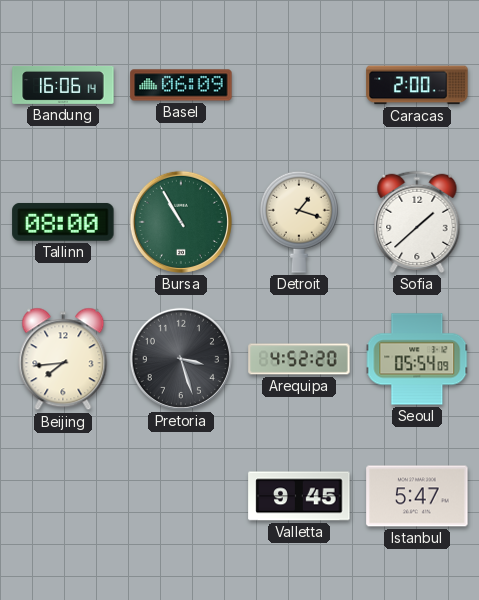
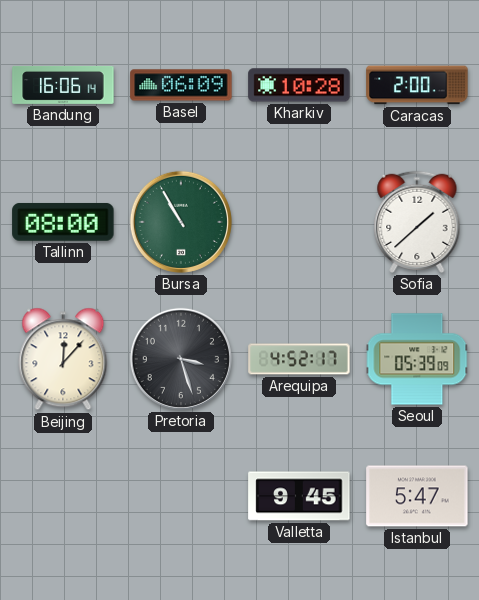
Kharkiv: none -> 10:28 (299, 85)
Detroit: 1:18 -> none (299, 222)
Beijing: 7:44 -> 12:07 (63, 359)
Arequipa: 4:52:20 -> 4:52:17 (299, 359)
Seoul: 05:54 -> 05:39 (417, 359)
